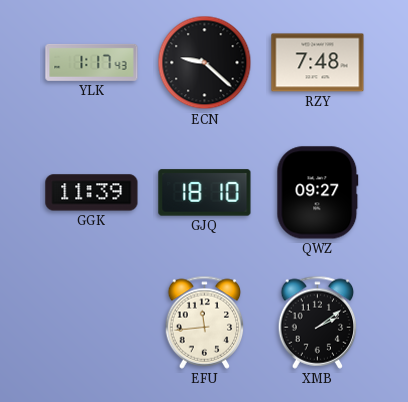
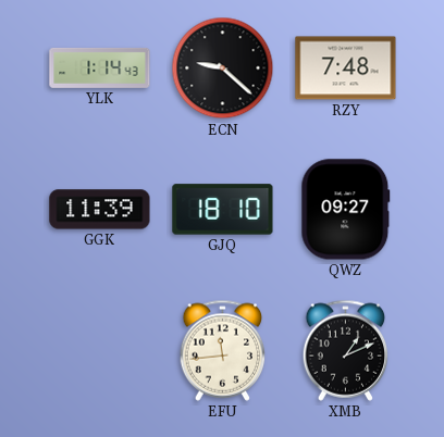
YLK: 1:17 -> 1:14 (100, 67)
XMB: 2:09 -> 1:11 (346, 350)
